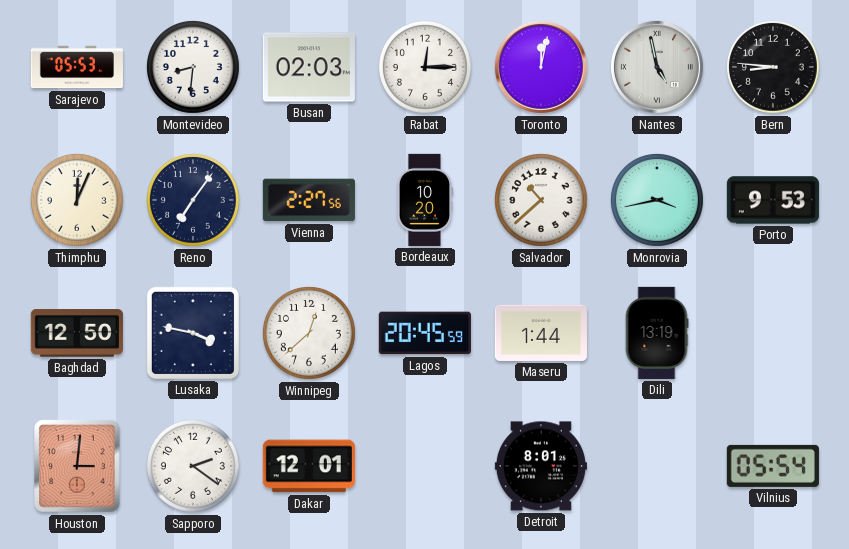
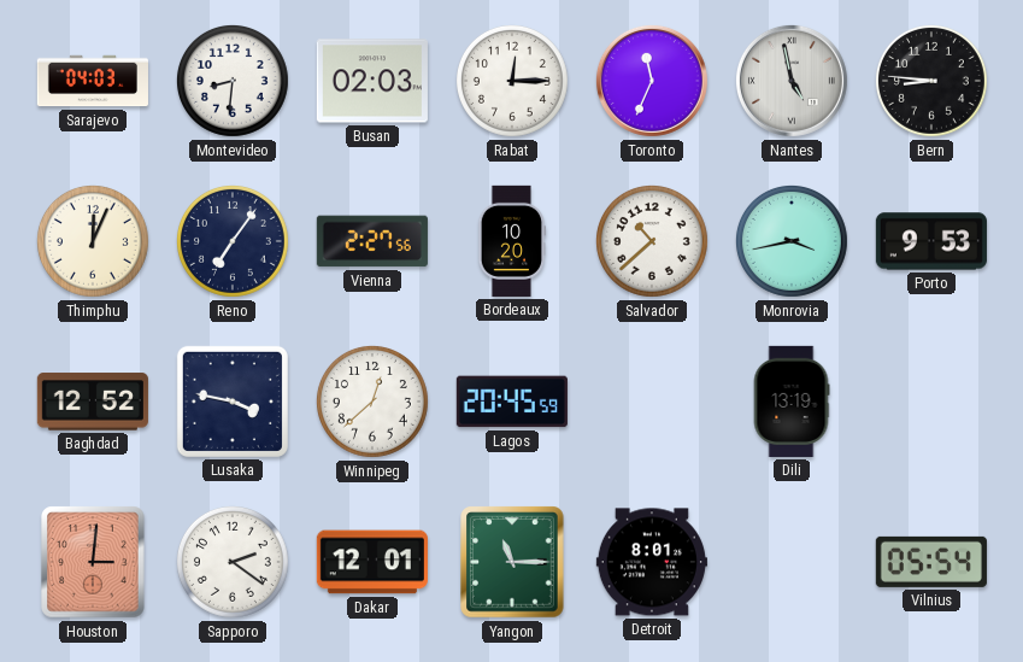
Sarajevo: 05:53 -> 04:03 (93, 81)
Toronto: 12:02 -> 11:34 (652, 81)
Baghdad: 12:50 -> 12:52 (93, 402)
Maseru: 1:44 -> none (541, 333)
Yangon: none -> 11:15 (512, 562)
